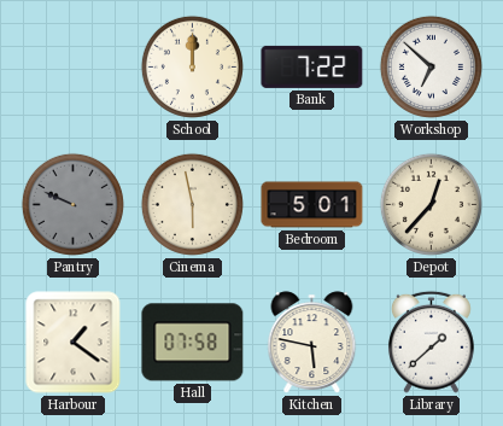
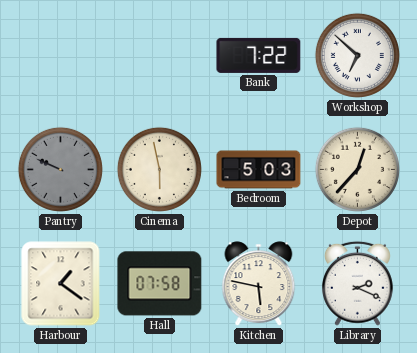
School: 12:00 -> none (192, 66)
Bedroom: 5:01 -> 5:03 (259, 170)
Library: 1:38 -> 2:19 (357, 283)
